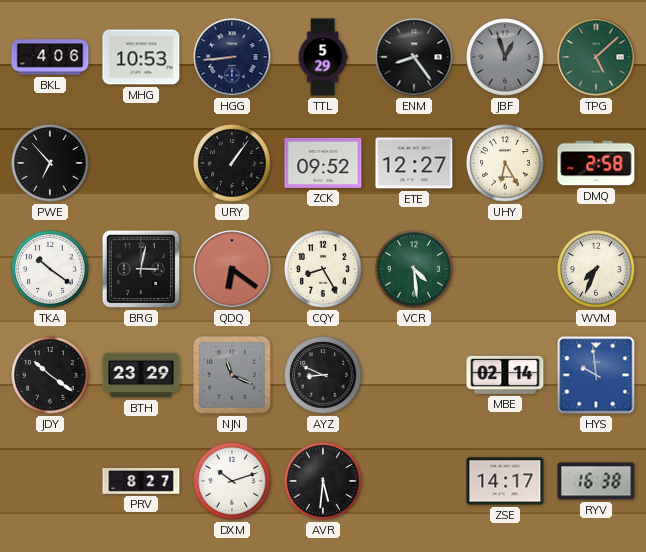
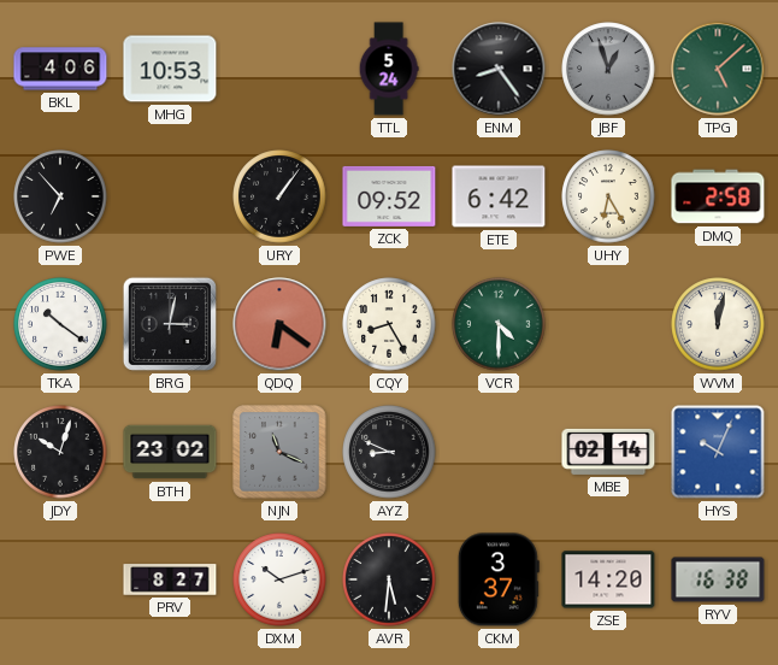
HGG: 8:44 -> none (232, 57)
TTL: 5:29 -> 5:24 (389, 69)
ETE: 12:27 -> 6:42 (499, 196)
VCR: 4:29 -> 4:30 (499, 324)
WVM: 7:34 -> 12:02 (718, 324)
JDY: 10:21 -> 10:03 (60, 452)
BTH: 23:29 -> 23:02 (170, 452)
HYS: 9:59 -> 10:04 (718, 452)
CKM: none -> 3:37 (499, 579)
ZSE: 14:17 -> 14:20 (608, 579)
